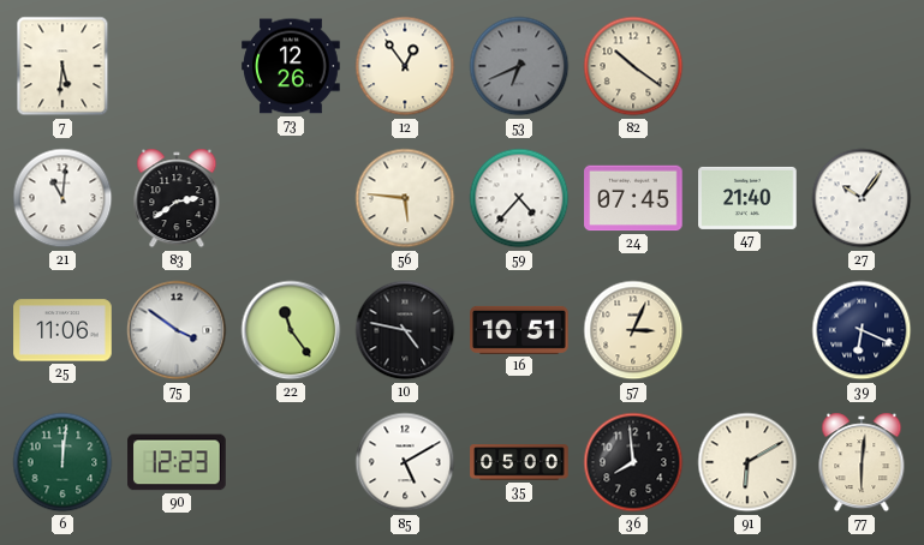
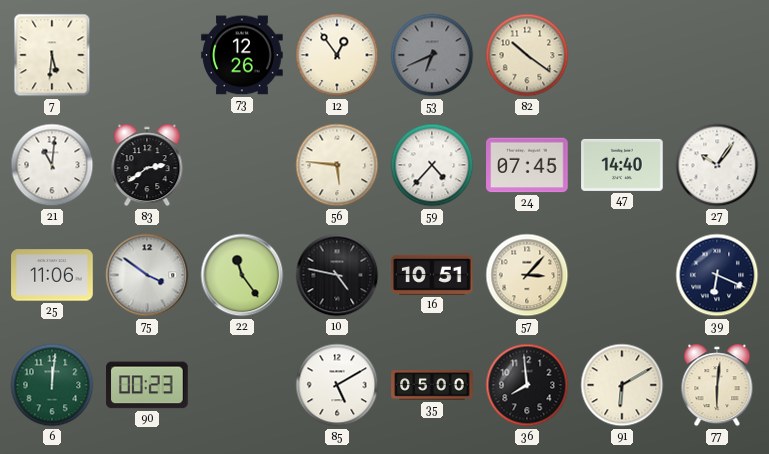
47: 21:40 -> 14:40 (622, 165)
57: 3:04 -> 3:07 (527, 275)
90: 12:23 -> 00:23 (147, 385)
